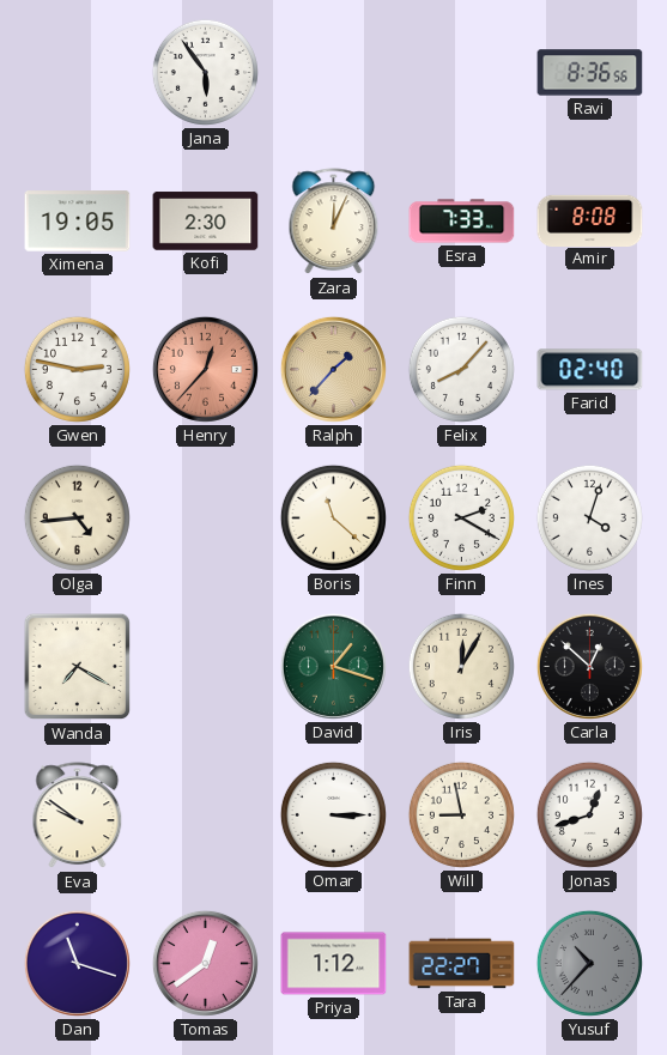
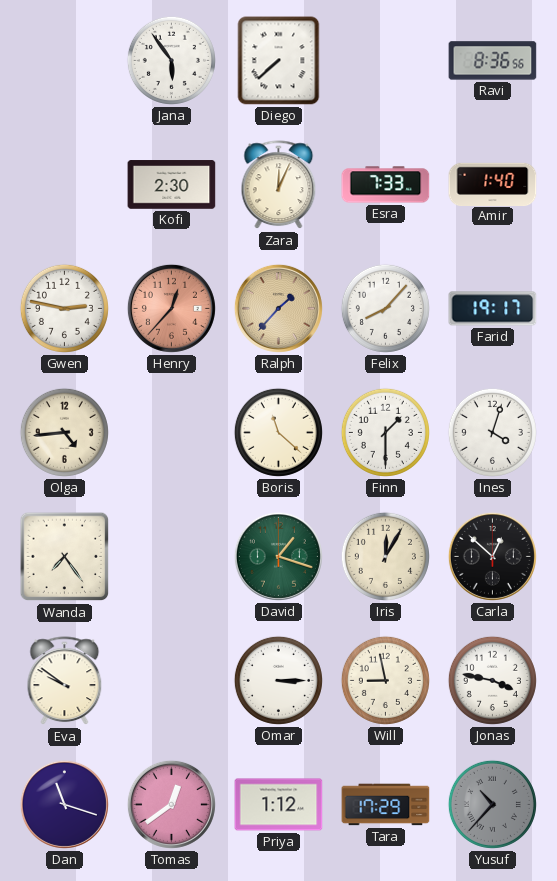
Diego: none -> 7:38 (279, 61)
Ximena: 19:05 -> none (78, 222)
Amir: 8:08 -> 1:40 (493, 184)
Farid: 02:40 -> 19:17 (493, 309)
Finn: 2:20 -> 1:30 (385, 432)
Wanda: 7:20 -> 7:24 (65, 557)
Jonas: 12:42 -> 3:47 (492, 680)
Tara: 22:27 -> 17:29 (386, 805)
